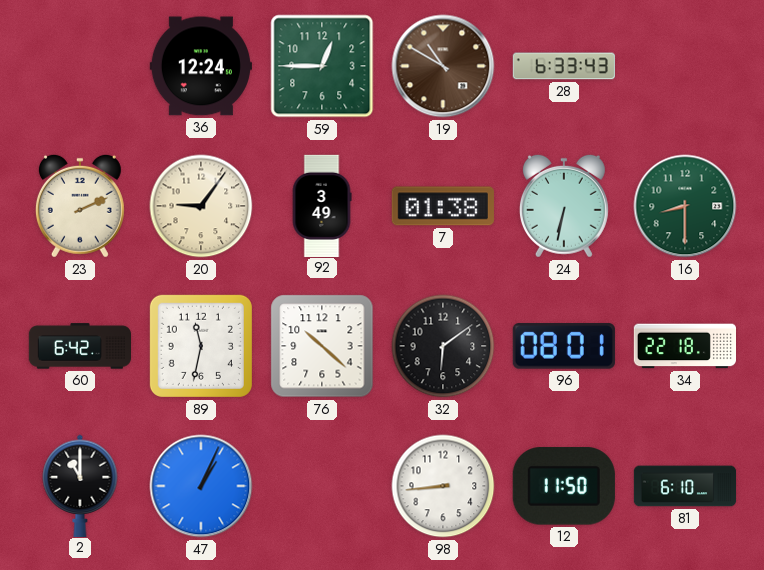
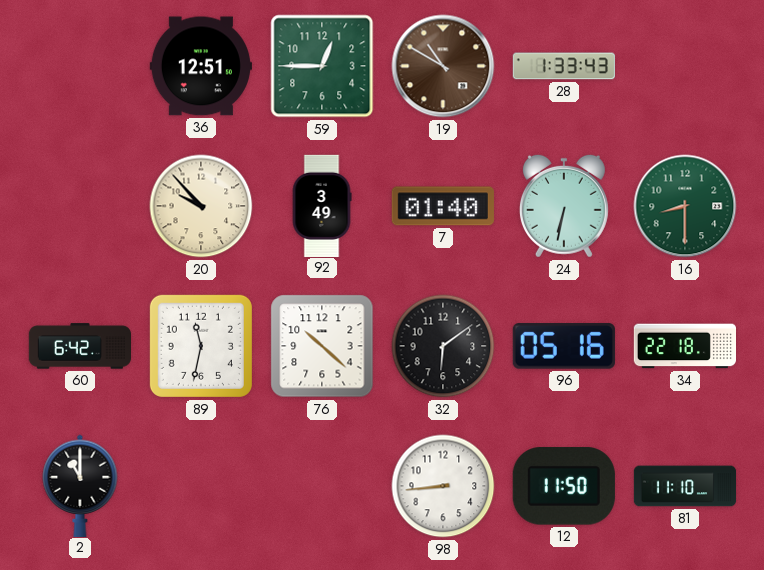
36: 12:24 -> 12:51 (201, 66)
28: 6:33 -> 1:33 (564, 66)
23: 2:11 -> none (80, 206)
20: 9:06 -> 9:53 (201, 206)
7: 01:38 -> 01:40 (443, 206)
96: 08:01 -> 05:16 (564, 346)
47: 1:04 -> none (201, 486)
81: 6:10 -> 11:10 (685, 486)
